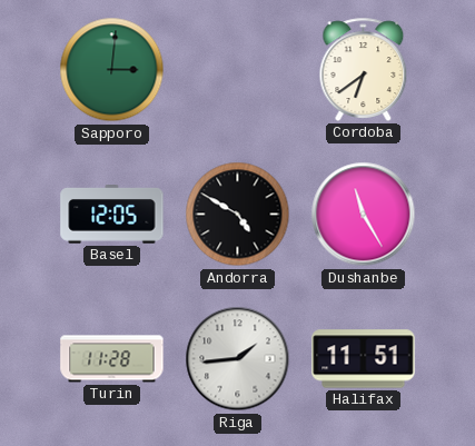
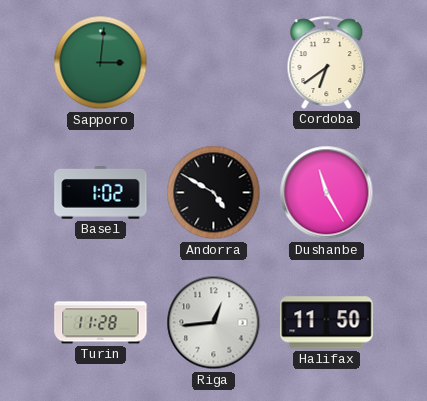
Basel: 12:05 -> 1:02 (101, 193)
Riga: 1:44 -> 12:44 (214, 323)
Halifax: 11:51 -> 11:50 (327, 323)
